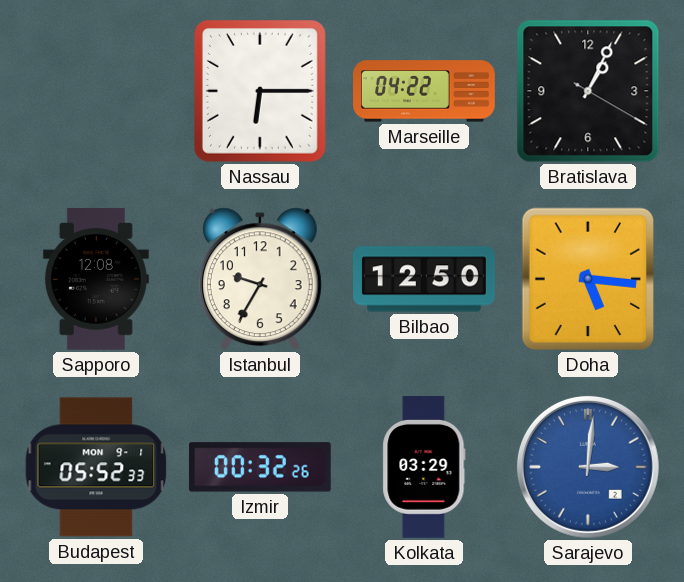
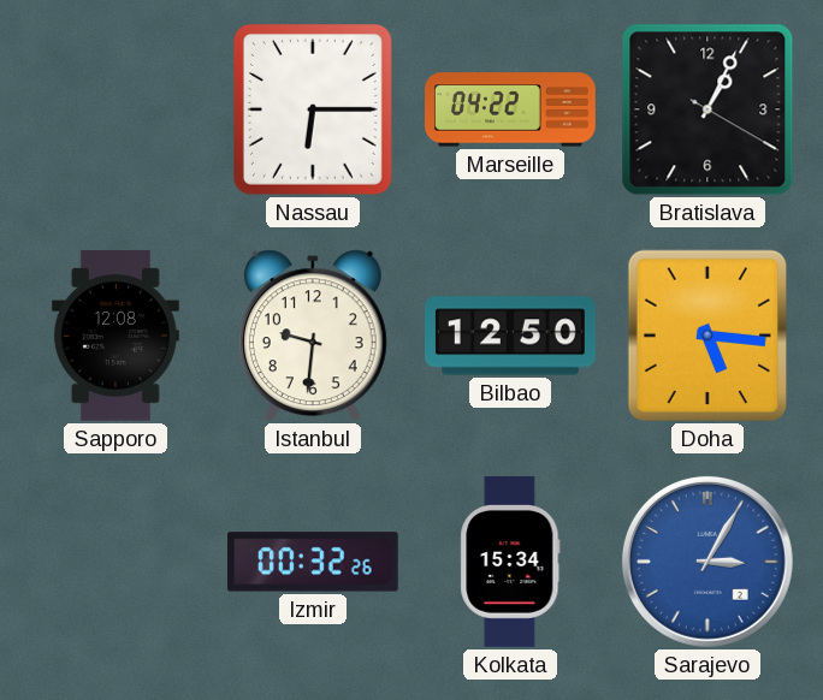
Istanbul: 9:35 -> 9:31 (313, 336)
Budapest: 05:52 -> none (96, 467)
Kolkata: 03:29 -> 15:34 (510, 563)
Sarajevo: 3:01 -> 3:05 (707, 562)
